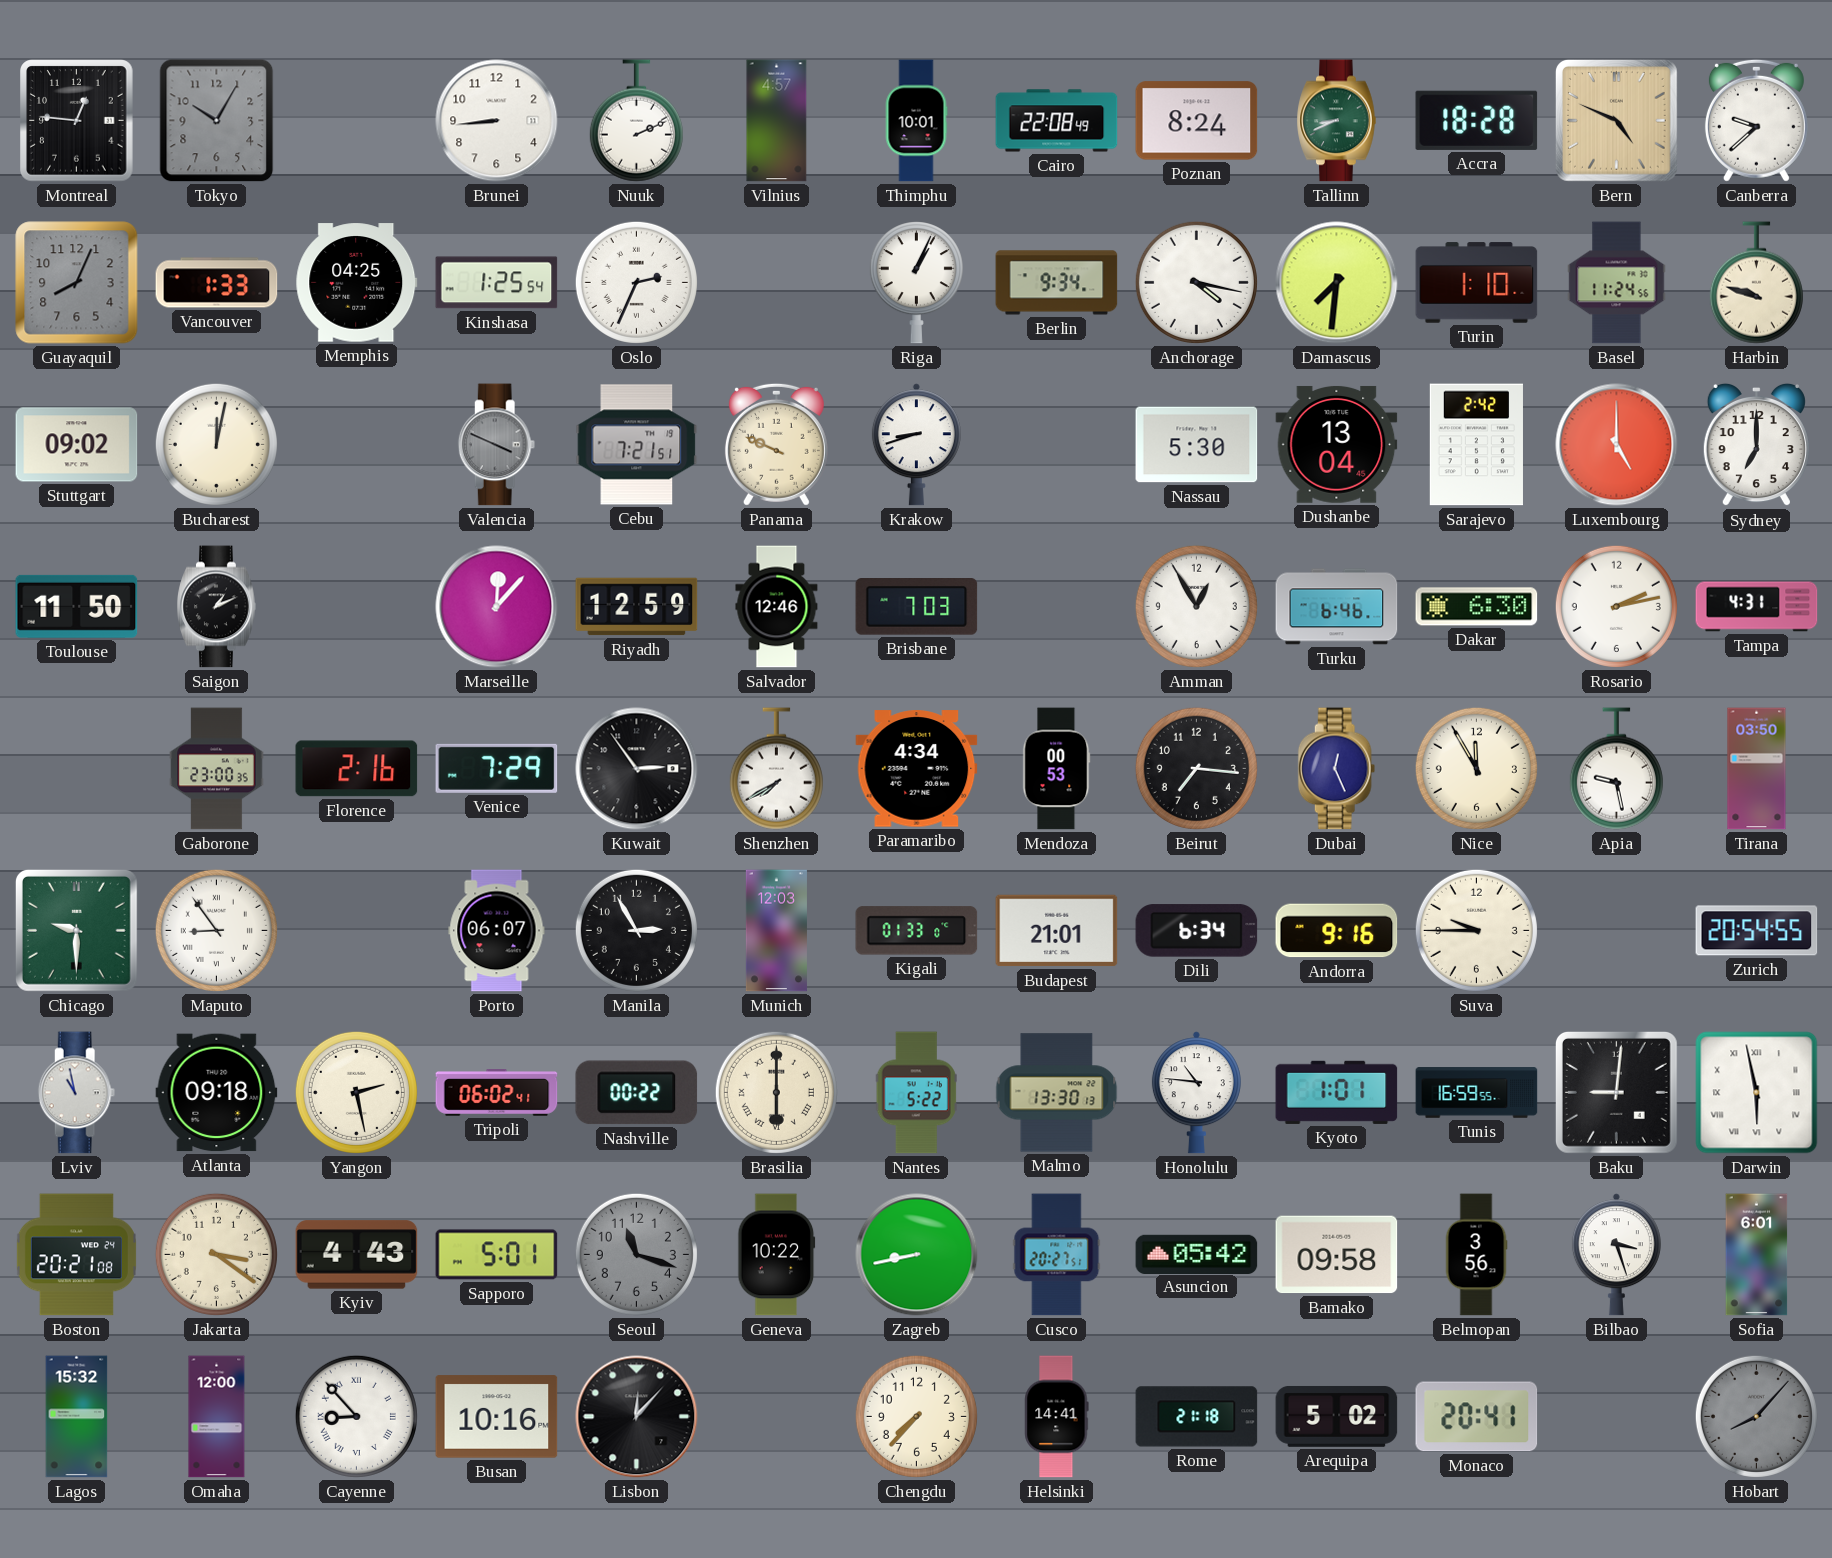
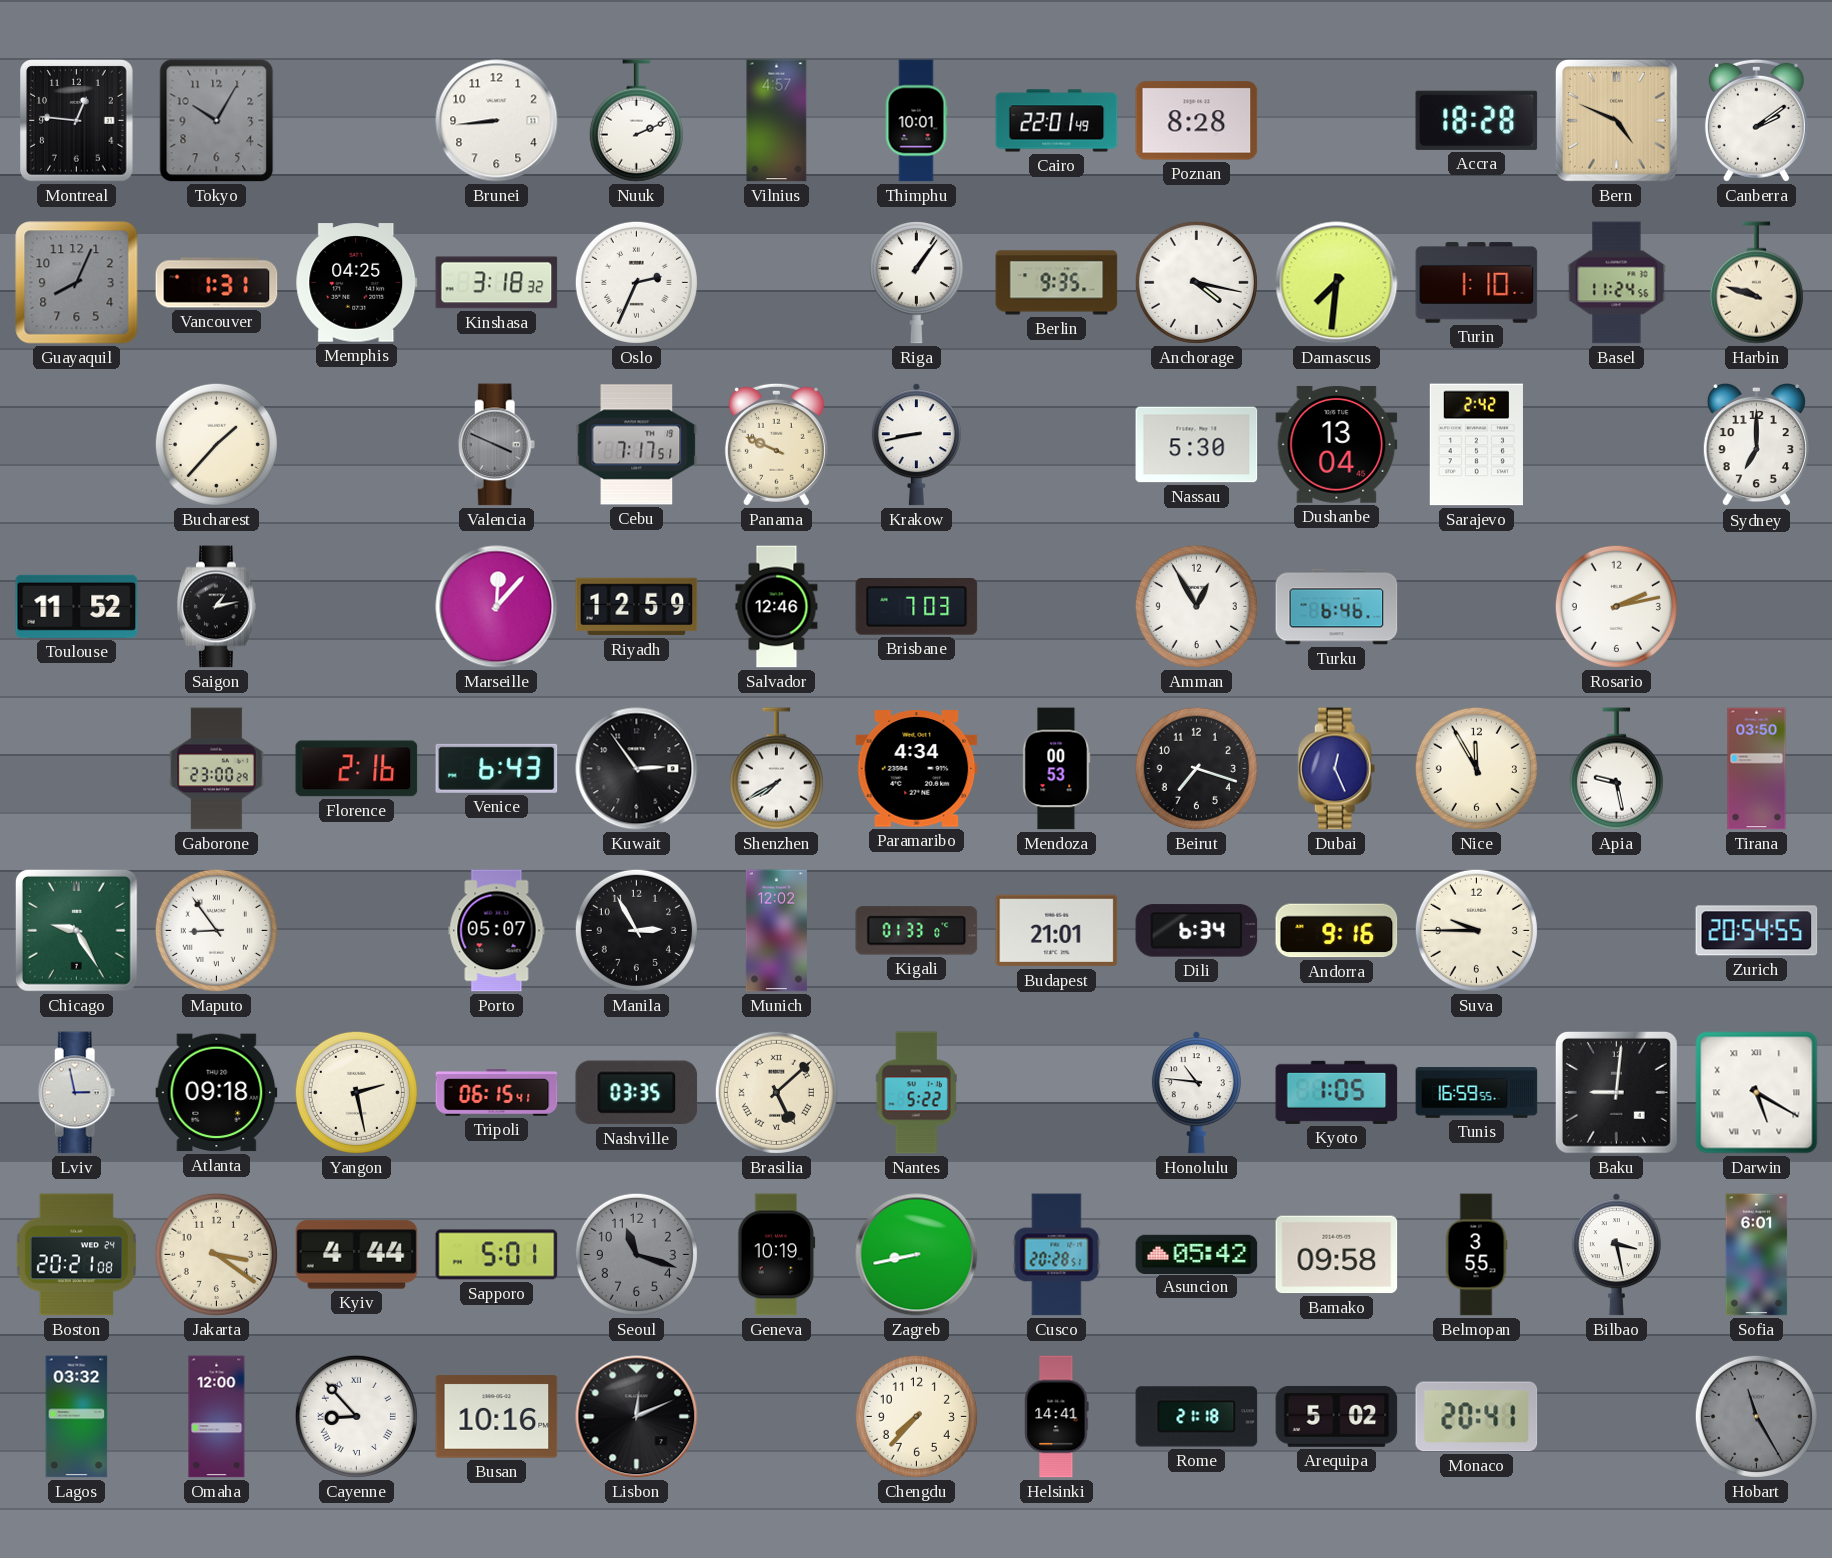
Cairo: 22:08 -> 22:01 (1057, 121)
Poznan: 8:24 -> 8:28 (1197, 121)
Tallinn: 8:41 -> none (1337, 121)
Canberra: 9:38 -> 2:09 (1756, 120)
Vancouver: 1:33 -> 1:31 (217, 283)
Kinshasa: 1:25 -> 3:18 (497, 283)
Riga: 1:04 -> 1:06 (916, 283)
Berlin: 9:34 -> 9:35 (1057, 283)
Stuttgart: 09:02 -> none (77, 445)
Bucharest: 12:02 -> 1:37 (216, 444)
Cebu: 7:21 -> 7:17 (637, 445)
Krakow: 8:42 -> 8:43 (916, 445)
Luxembourg: 5:00 -> none (1617, 445)
Toulouse: 11:50 -> 11:52 (77, 606)
Saigon: 1:11 -> 1:13 (217, 607)
Dakar: 6:30 -> none (1477, 607)
Tampa: 4:31 -> none (1757, 607)
Gaborone: 23:00:35 -> 23:00:29 (217, 769)
Venice: 7:29 -> 6:43 (497, 768)
Beirut: 7:16 -> 7:18 (1196, 768)
Chicago: 9:30 -> 9:25 (76, 930)
Porto: 06:07 -> 05:07 (497, 931)
Munich: 12:03 -> 12:02 (776, 931)
Lviv: 10:58 -> 2:58 (77, 1093)
Tripoli: 06:02 -> 06:15 (497, 1093)
Nashville: 00:22 -> 03:35 (637, 1093)
Brasilia: 6:00 -> 5:08 (776, 1092)
Malmo: 13:30 -> none (1057, 1093)
Kyoto: 1:01 -> 1:05 (1337, 1092)
Darwin: 5:58 -> 5:20 (1757, 1093)
Kyiv: 4:43 -> 4:44 (357, 1255)
Geneva: 10:22 -> 10:19 (777, 1255)
Cusco: 20:27 -> 20:28 (1057, 1255)
Belmopan: 3:56 -> 3:55 (1476, 1255)
Bilbao: 3:27 -> 3:28 (1616, 1255)
Lagos: 15:32 -> 03:32 (77, 1417)
Lisbon: 12:07 -> 12:11 (637, 1417)
Hobart: 8:07 -> 11:25 (1756, 1416)
